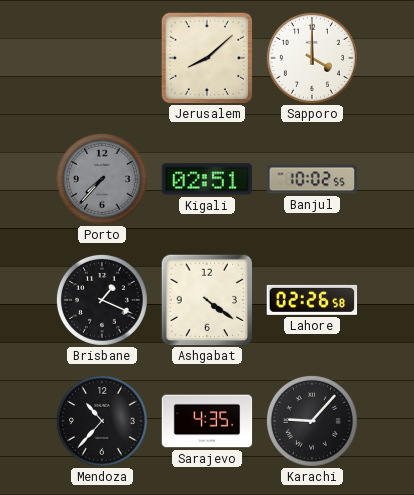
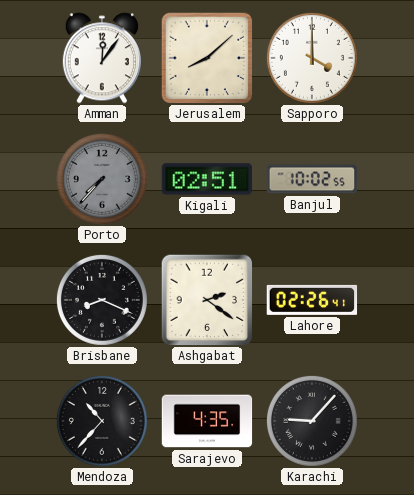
Amman: none -> 12:06 (102, 58)
Brisbane: 1:19 -> 8:19 (102, 300)
Ashgabat: 4:21 -> 2:21 (207, 300)
Lahore: 02:26:58 -> 02:26:41 (312, 300)
